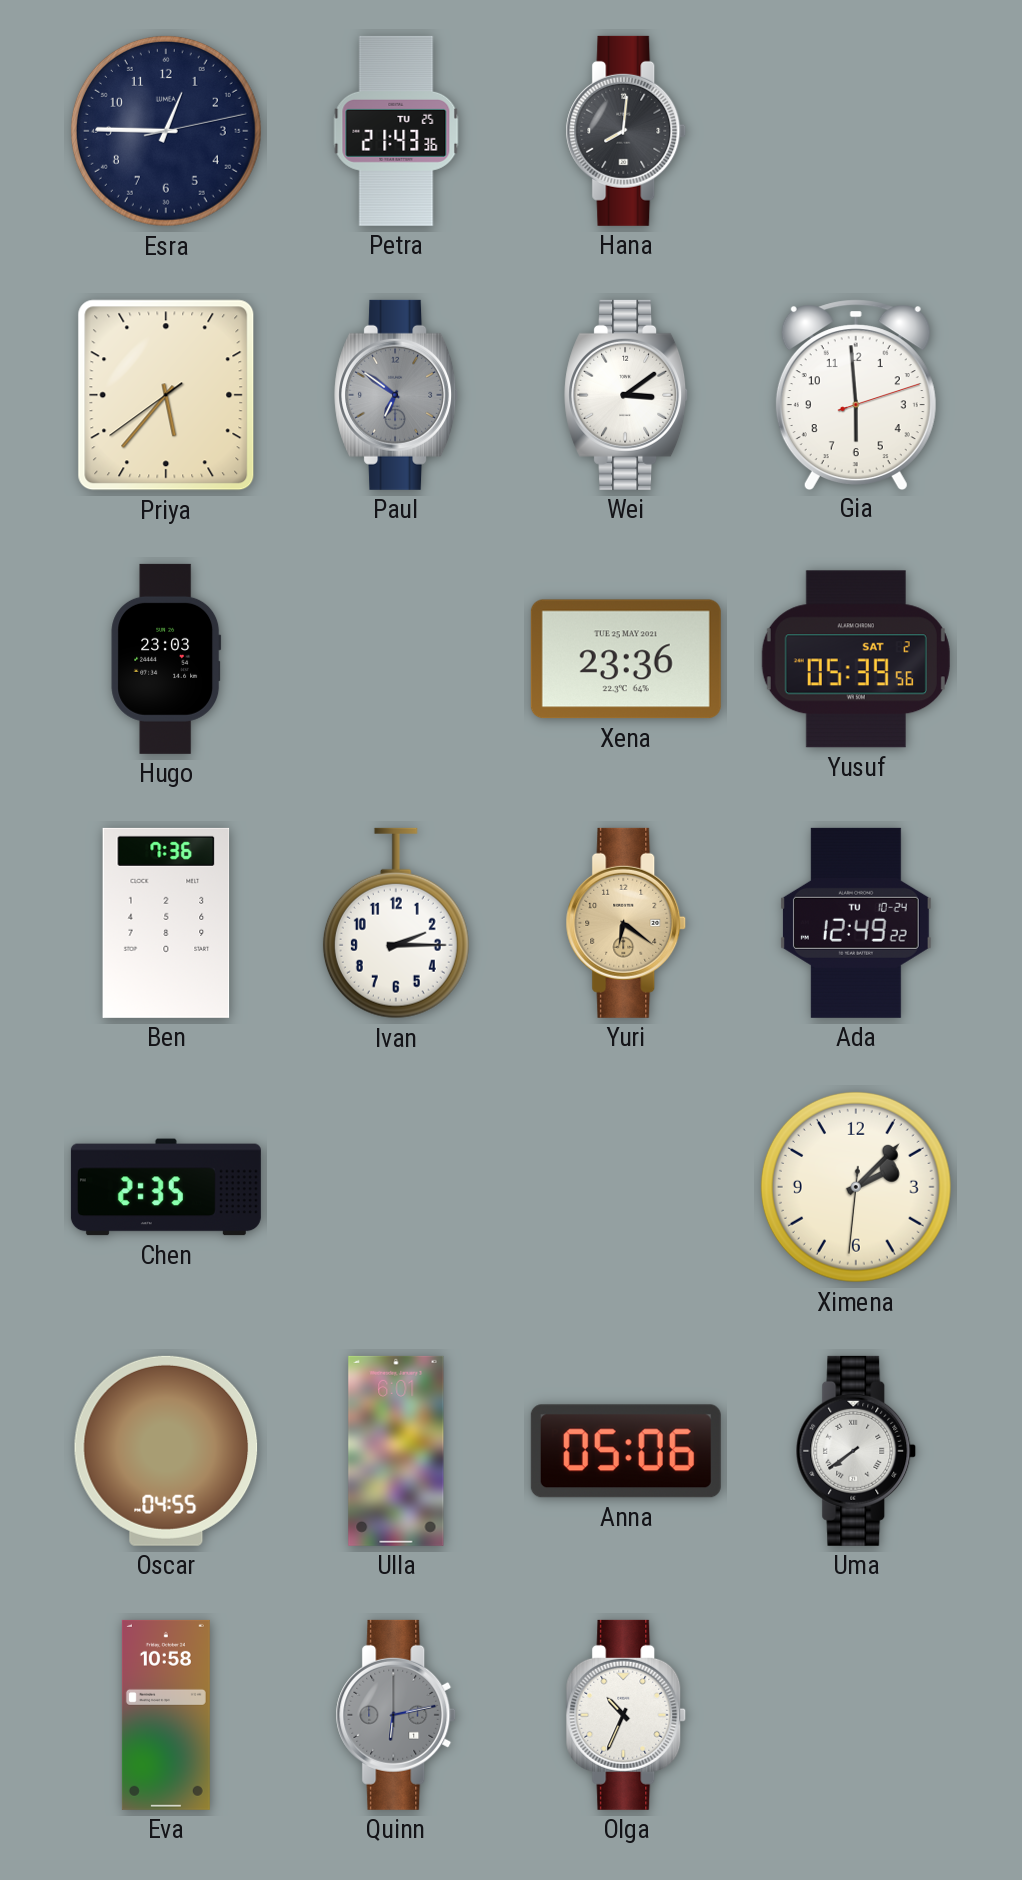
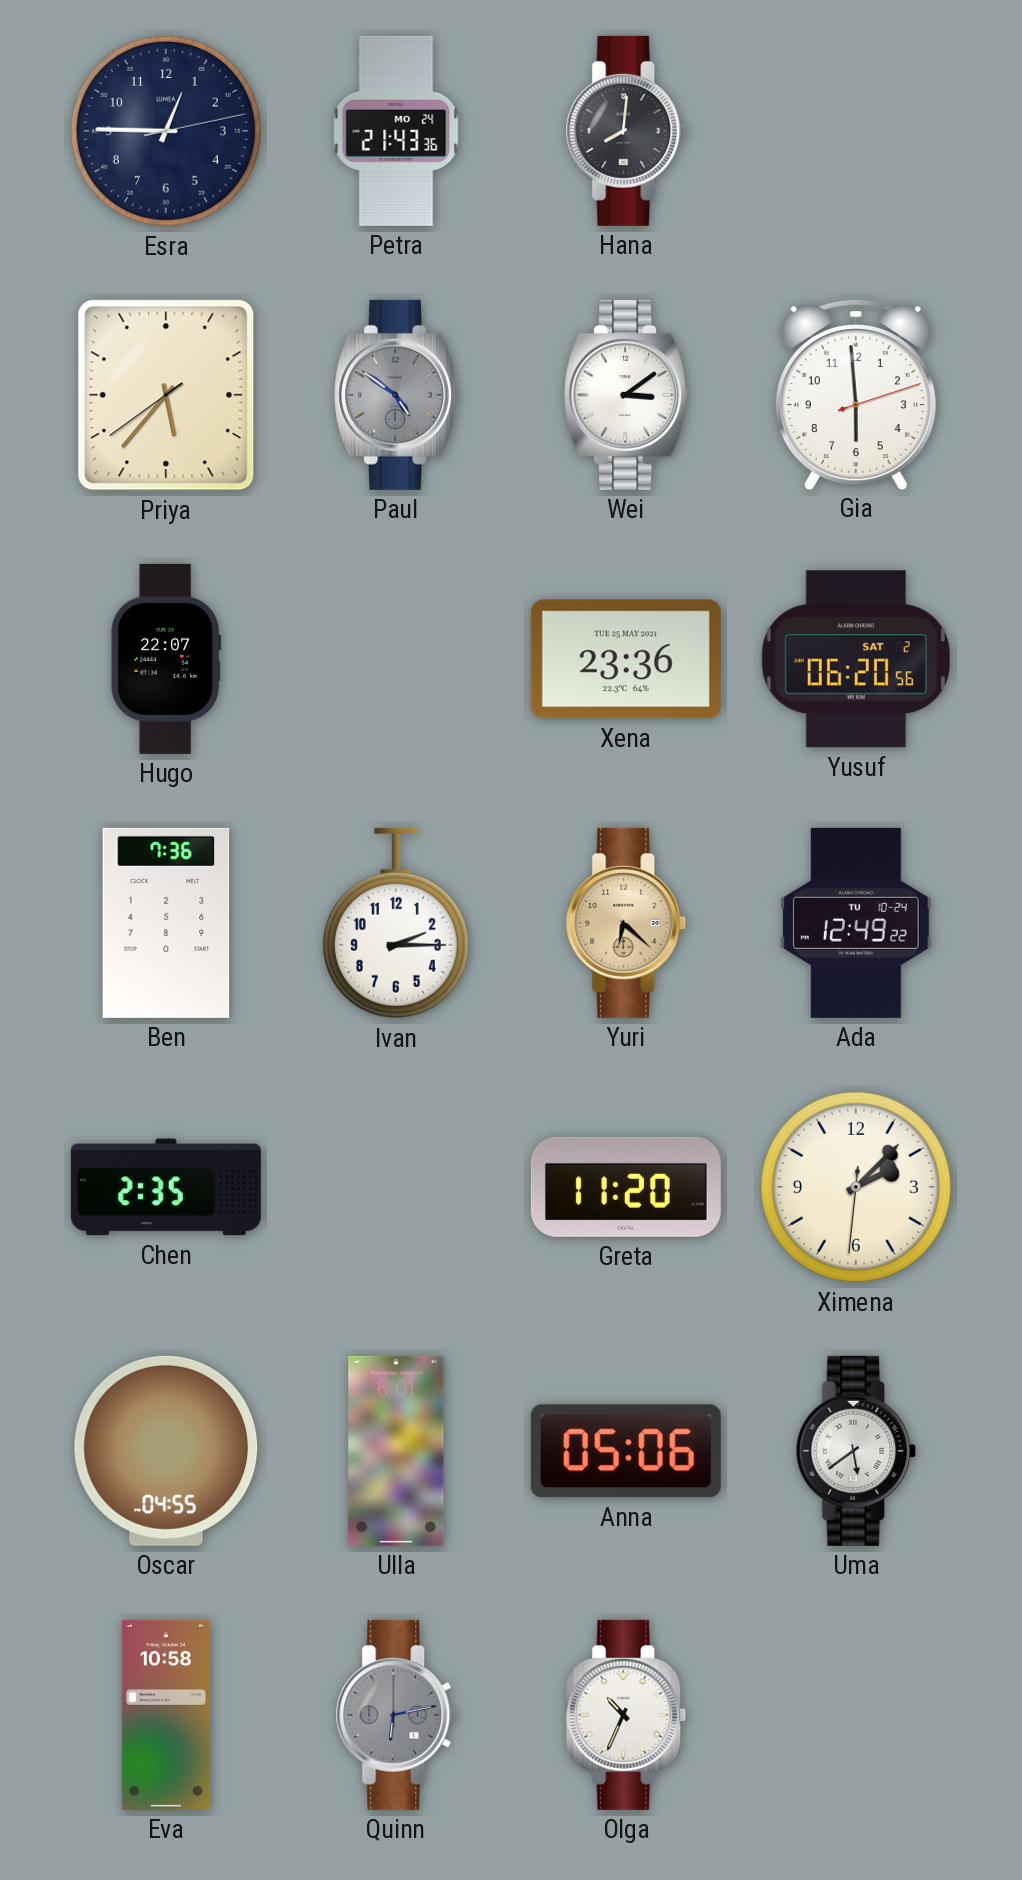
Petra date: TU 25 -> MO 24 (396, 131)
Paul: 6:51 -> 4:51 (397, 395)
Hugo: 23:03 -> 22:07 (166, 659)
Yusuf: 05:39 -> 06:20 (856, 659)
Yuri: 6:21 -> 6:22 (626, 923)
Greta: none -> 11:20 (626, 1187)
Uma: 7:39 -> 5:39 (856, 1451)
